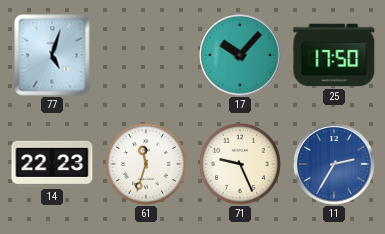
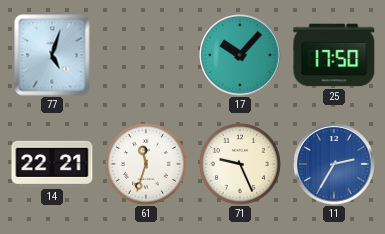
14: 22:23 -> 22:21 (52, 164)
